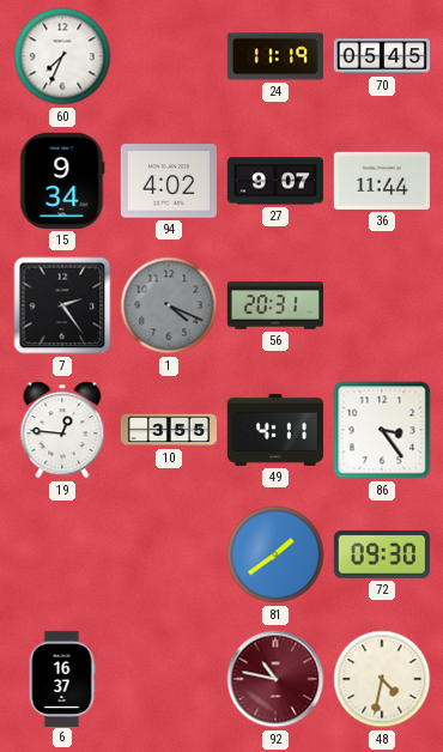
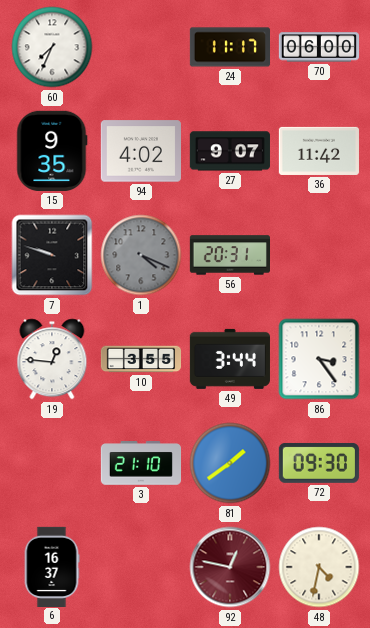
24: 11:19 -> 11:17 (229, 47)
70: 05:45 -> 06:00 (318, 47)
15: 9:34 -> 9:35 (52, 151)
36: 11:44 -> 11:42 (318, 151)
7: 2:24 -> 9:48 (52, 255)
49: 4:11 -> 3:44 (230, 359)
3: none -> 21:10 (140, 463)
92: 10:47 -> 12:47 (230, 567)
